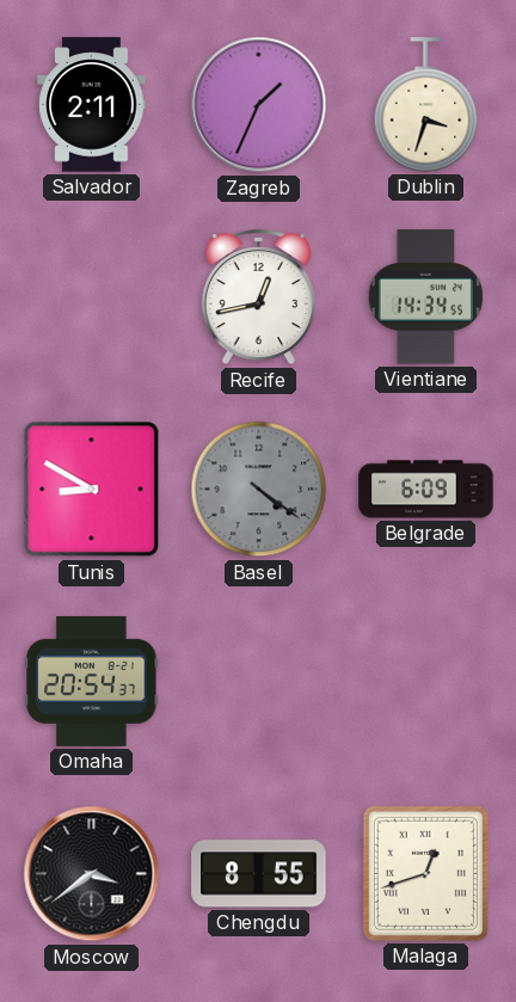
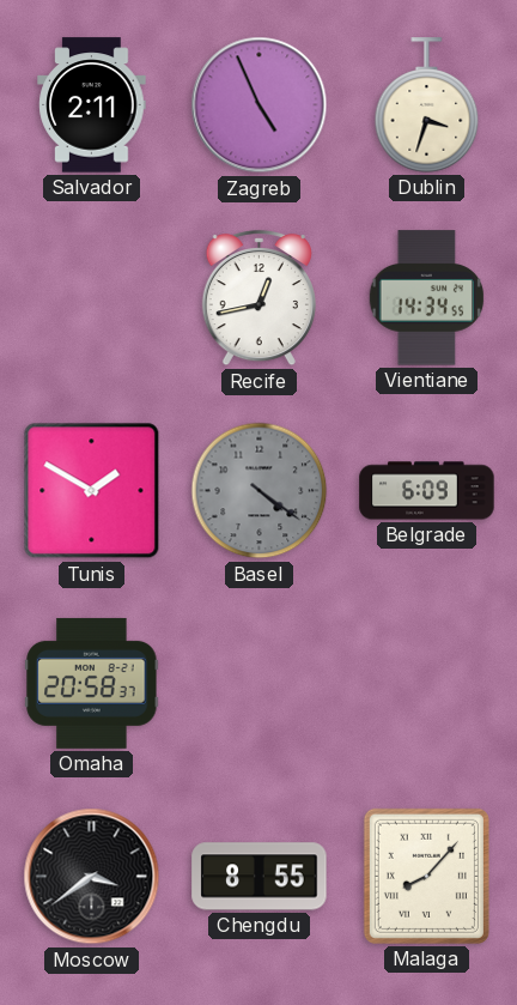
Zagreb: 1:34 -> 4:56 (260, 105)
Tunis: 8:50 -> 1:50 (92, 491)
Omaha: 20:54 -> 20:58 (92, 683)
Malaga: 12:42 -> 8:07 (426, 876)
